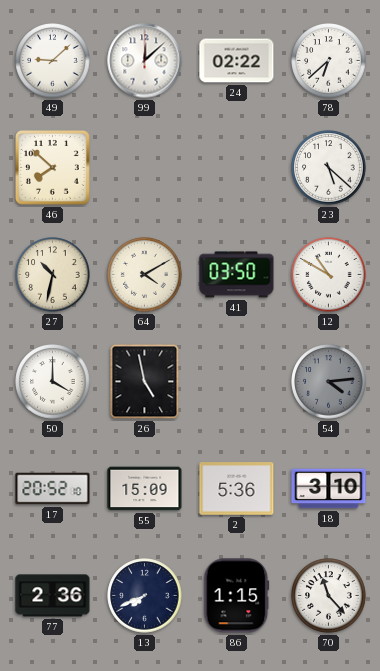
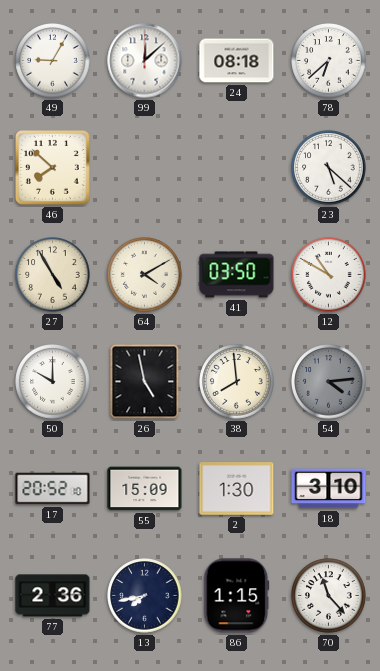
49: 9:08 -> 9:05 (53, 61)
24: 02:22 -> 08:18 (237, 61)
27: 10:32 -> 4:55 (53, 275)
50: 4:00 -> 10:00 (53, 382)
38: none -> 7:59 (237, 382)
2: 5:36 -> 1:30 (237, 489)
13: 7:41 -> 7:43 (145, 596)
